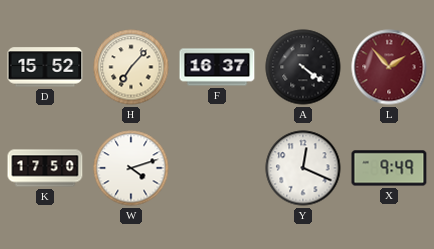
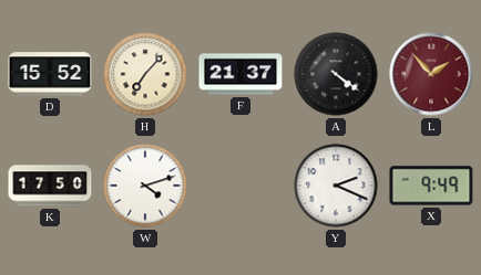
F: 16:37 -> 21:37 (240, 74)
Y: 12:19 -> 2:19 (336, 186)
